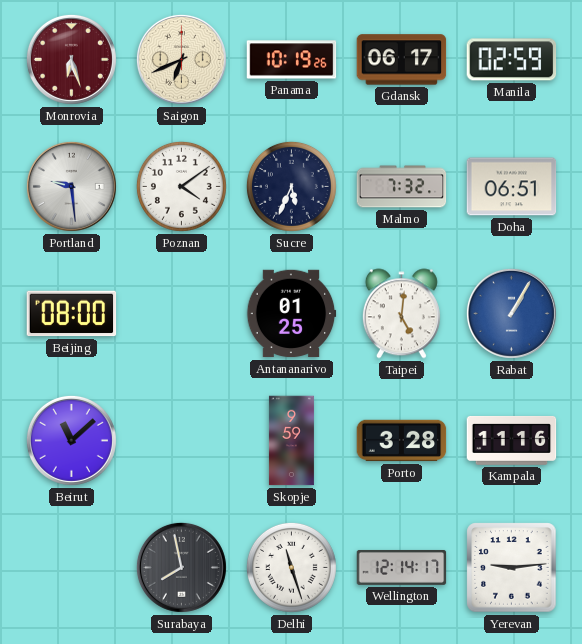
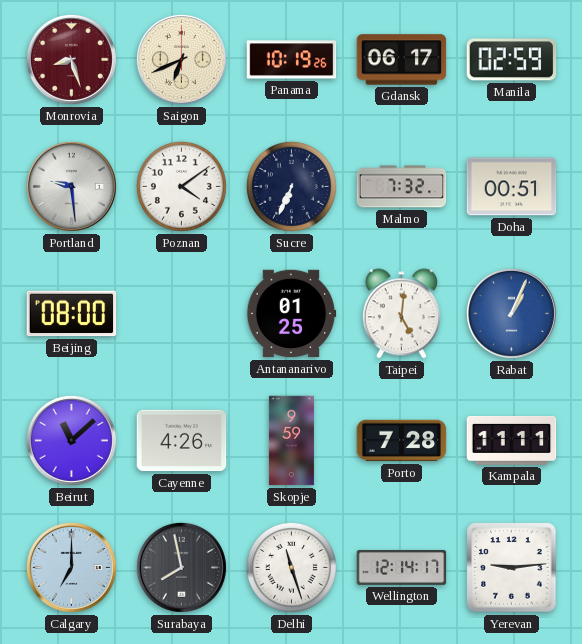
Monrovia: 6:27 -> 8:27 (71, 59)
Sucre: 5:34 -> 6:34 (291, 186)
Doha: 06:51 -> 00:51 (512, 187)
Rabat: 1:05 -> 1:04 (511, 313)
Cayenne: none -> 4:26 (182, 441)
Porto: 3:28 -> 7:28 (402, 441)
Kampala: 11:16 -> 11:11 (512, 440)
Calgary: none -> 7:00 (71, 567)
